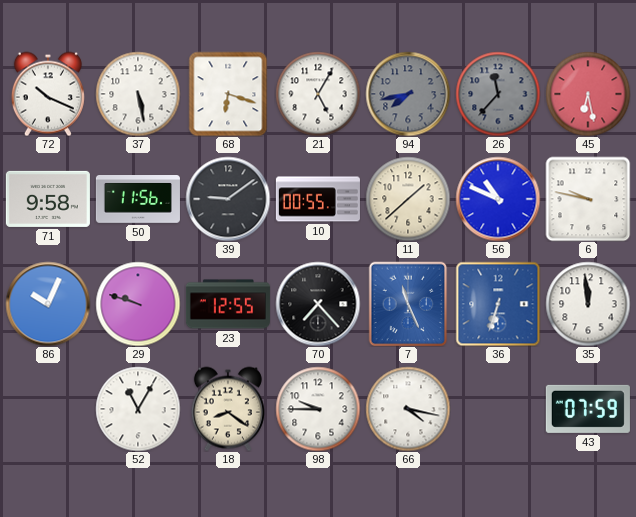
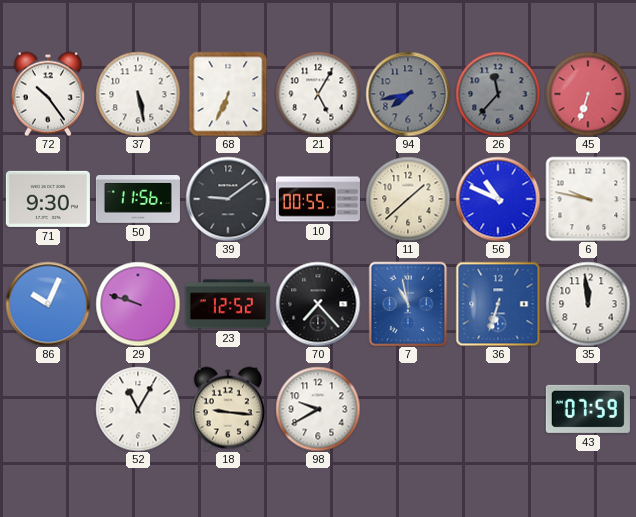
72: 10:19 -> 10:24 (48, 94)
68: 6:18 -> 6:34 (228, 94)
45: 6:28 -> 6:33 (588, 94)
71: 9:58 -> 9:30 (48, 199)
23: 12:55 -> 12:52 (228, 304)
7: 11:26 -> 10:58 (408, 304)
18: 8:21 -> 9:16 (228, 409)
98: 9:45 -> 9:40 (318, 409)
66: 4:17 -> none (408, 409)
